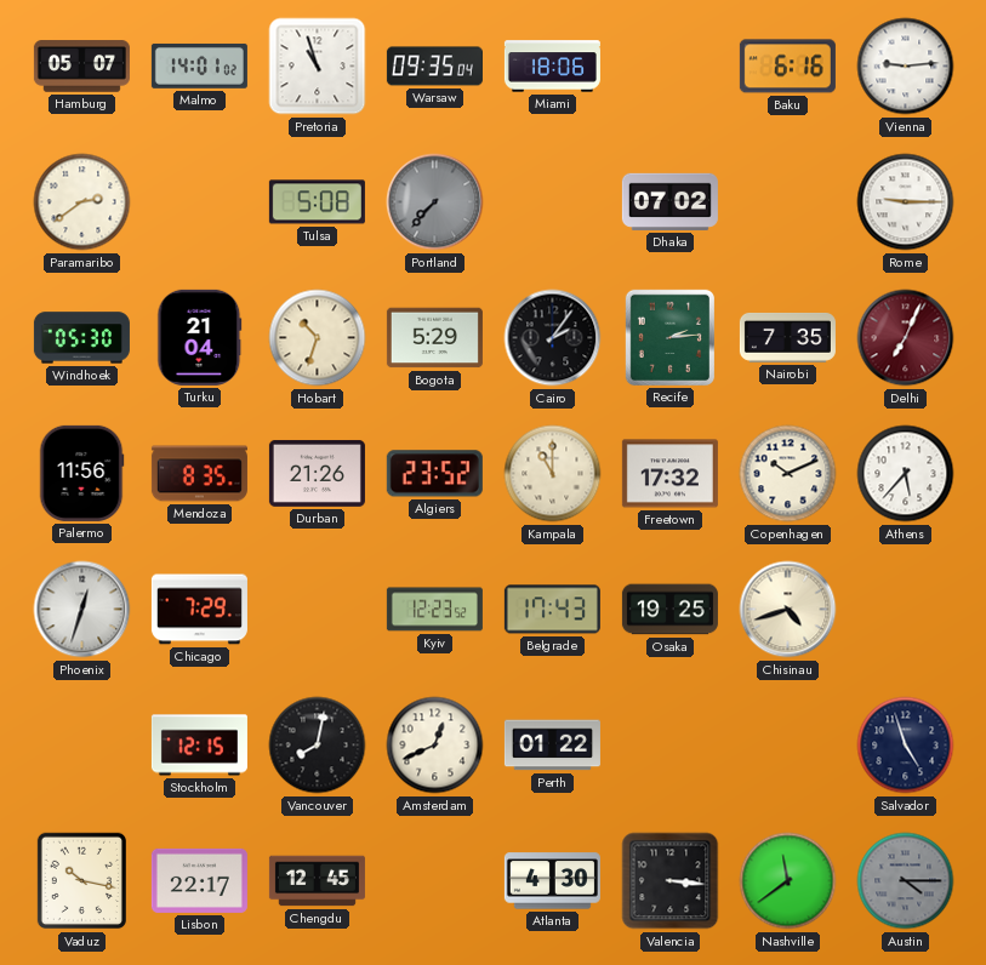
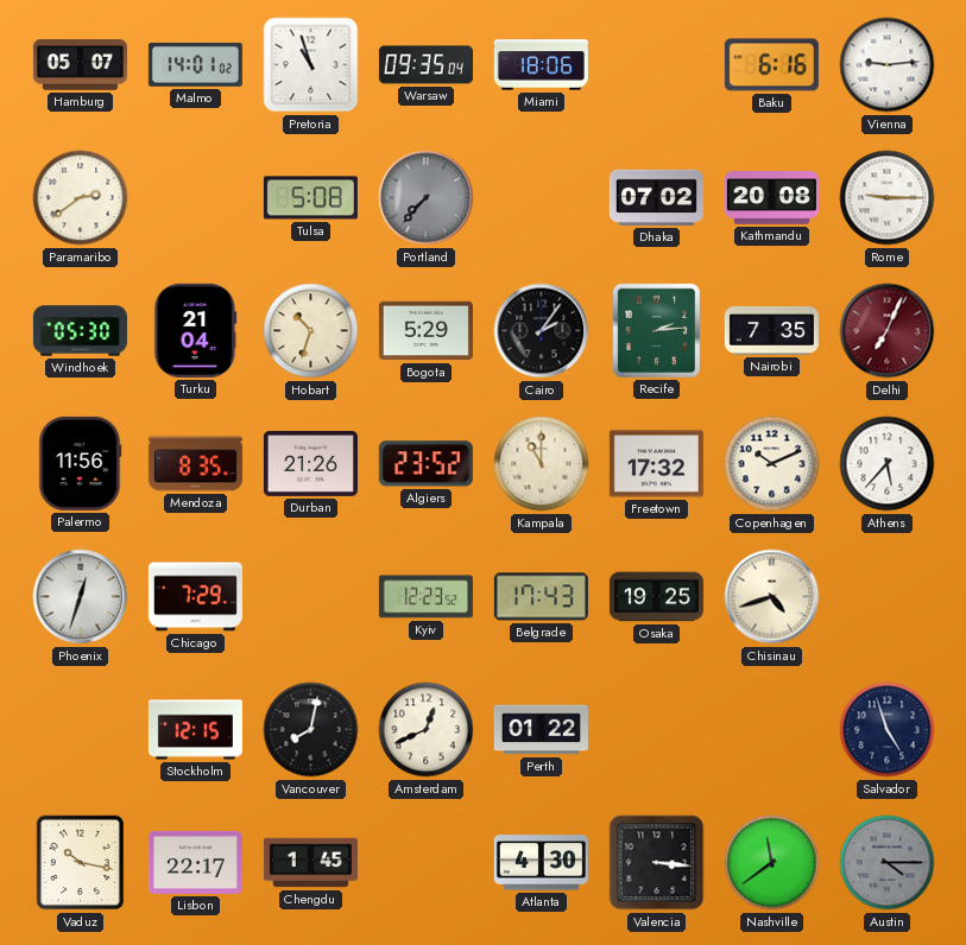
Kathmandu: none -> 20:08 (771, 198)
Chengdu: 12:45 -> 1:45 (310, 863)
